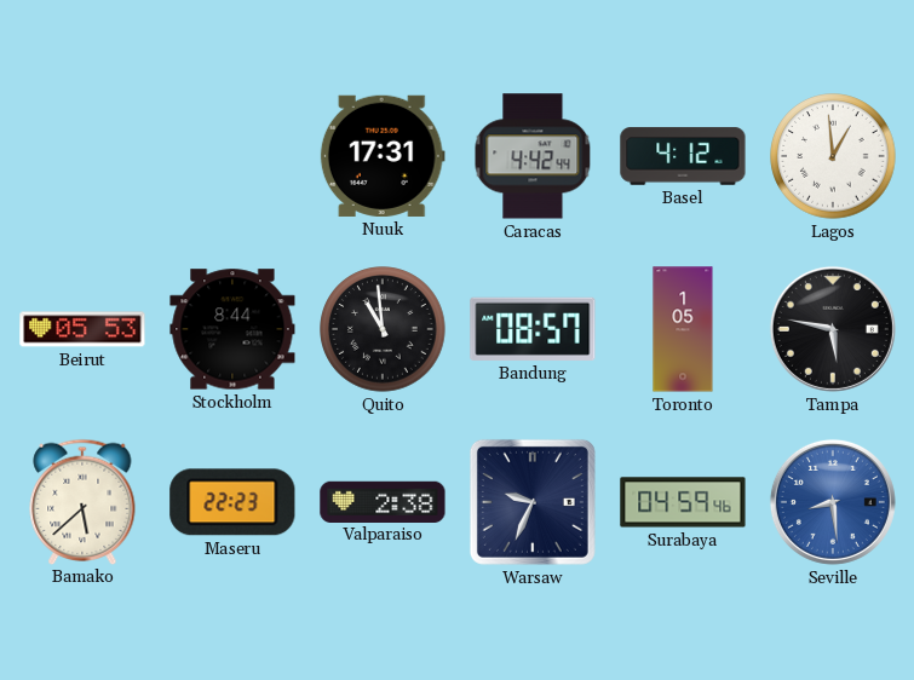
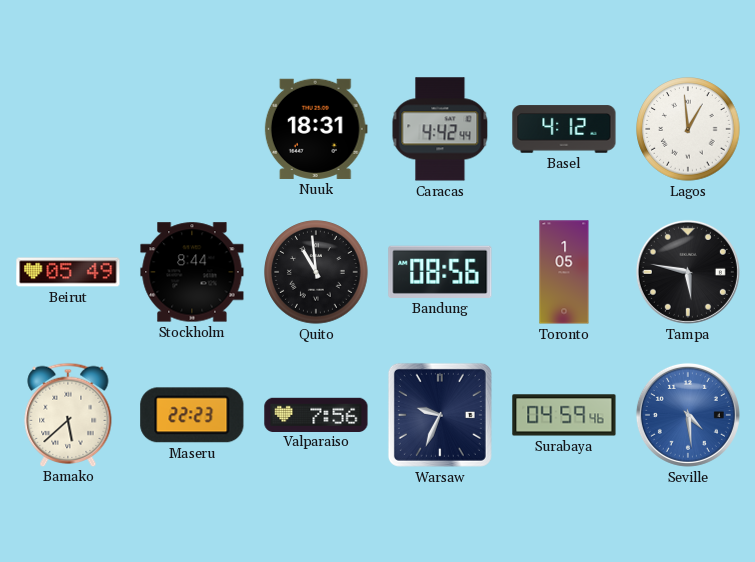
Nuuk: 17:31 -> 18:31 (316, 129)
Beirut: 05:53 -> 05:49 (68, 272)
Bandung: 08:57 -> 08:56 (440, 272)
Valparaiso: 2:38 -> 7:56 (316, 414)
Seville: 8:29 -> 4:29 (688, 415)
